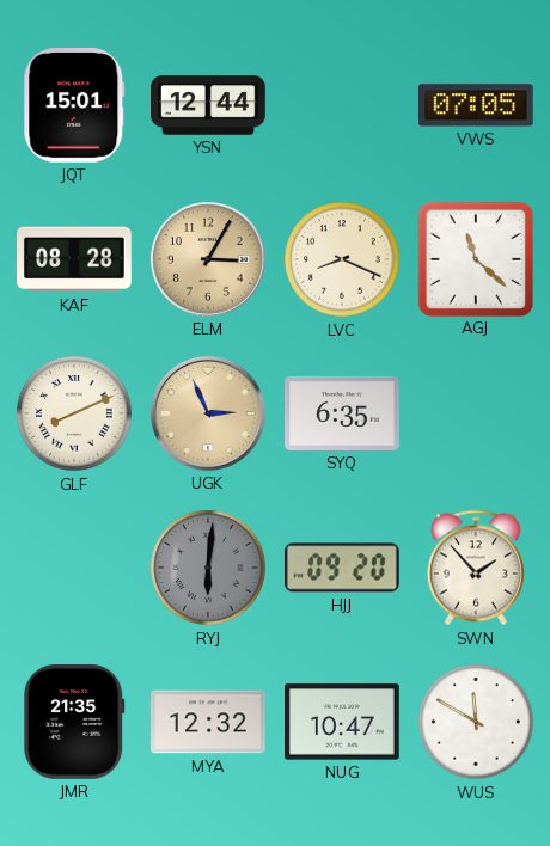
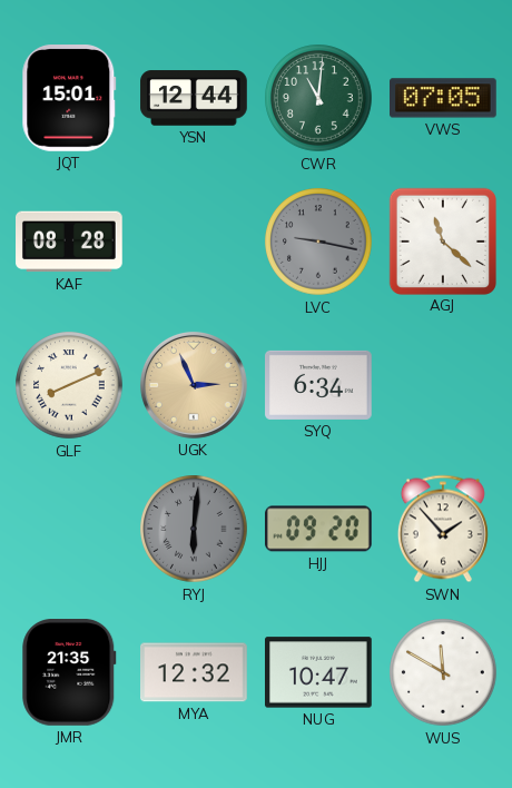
CWR: none -> 11:01 (318, 98)
ELM: 3:05 -> none (208, 259)
LVC: 8:19 -> 9:17 (318, 242)
LVC dial: cream -> grey (318, 242)
SYQ: 6:35 -> 6:34 (318, 385)
